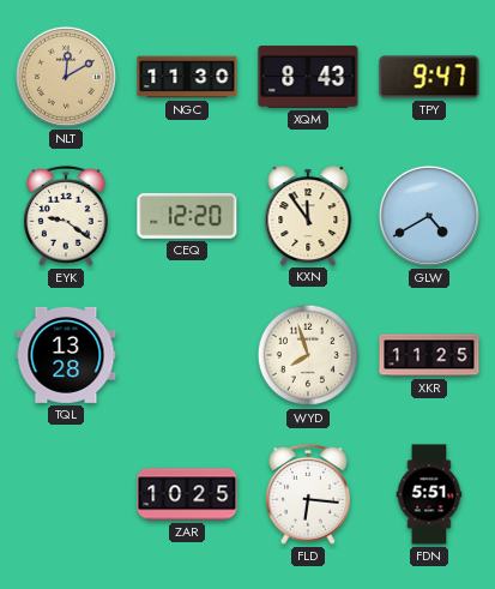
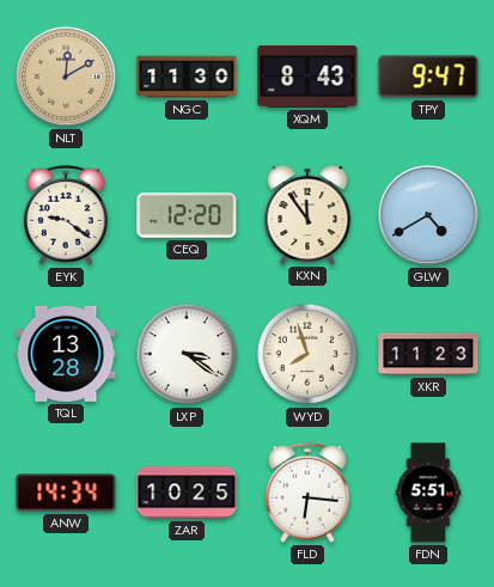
LXP: none -> 3:21 (187, 354)
XKR: 11:25 -> 11:23 (428, 354)
ANW: none -> 14:34 (66, 493)
